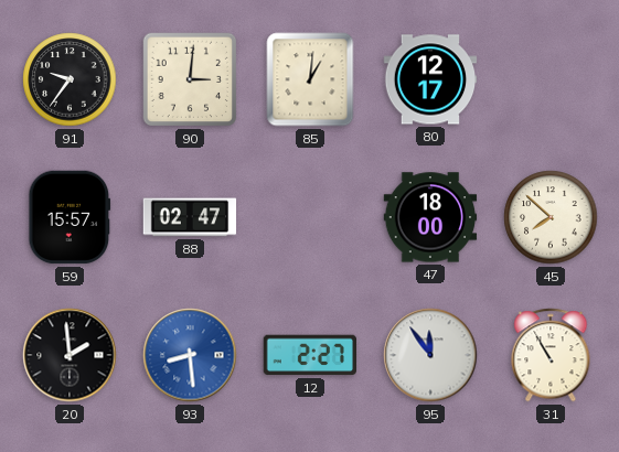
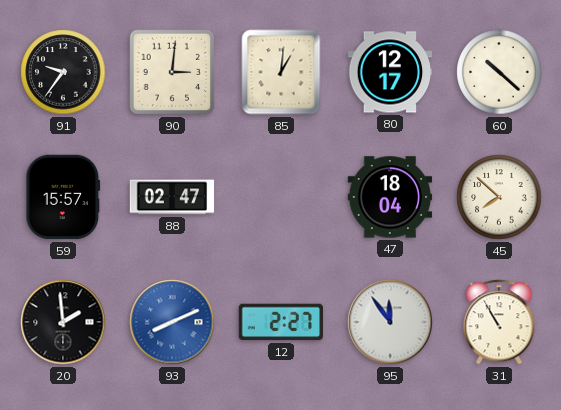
60: none -> 10:22 (499, 72)
47: 18:00 -> 18:04 (390, 197)
93: 8:29 -> 8:11 (172, 322)
